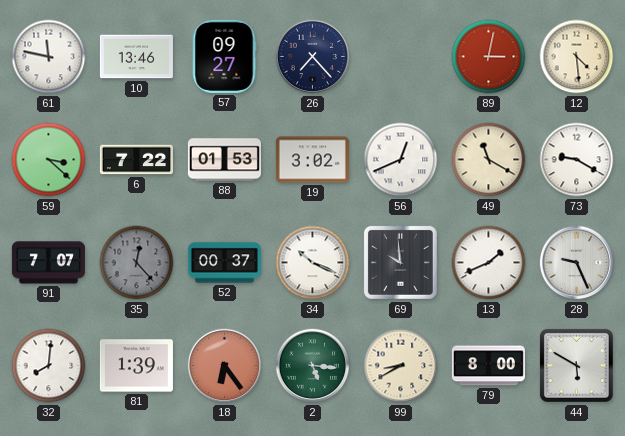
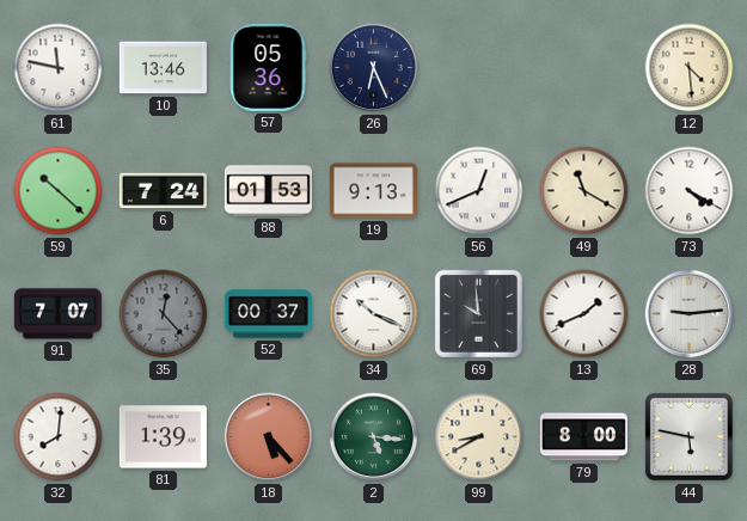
57: 09:27 -> 05:36 (268, 67)
26: 7:23 -> 6:26 (374, 68)
89: 3:02 -> none (489, 57)
59: 3:22 -> 10:22 (59, 191)
6: 7:22 -> 7:24 (163, 191)
19: 3:02 -> 9:13 (373, 191)
73: 9:20 -> 4:20 (690, 191)
28: 9:26 -> 9:14 (690, 314)
18: 6:24 -> 5:23 (269, 437)
44: 5:50 -> 5:47 (688, 436)
